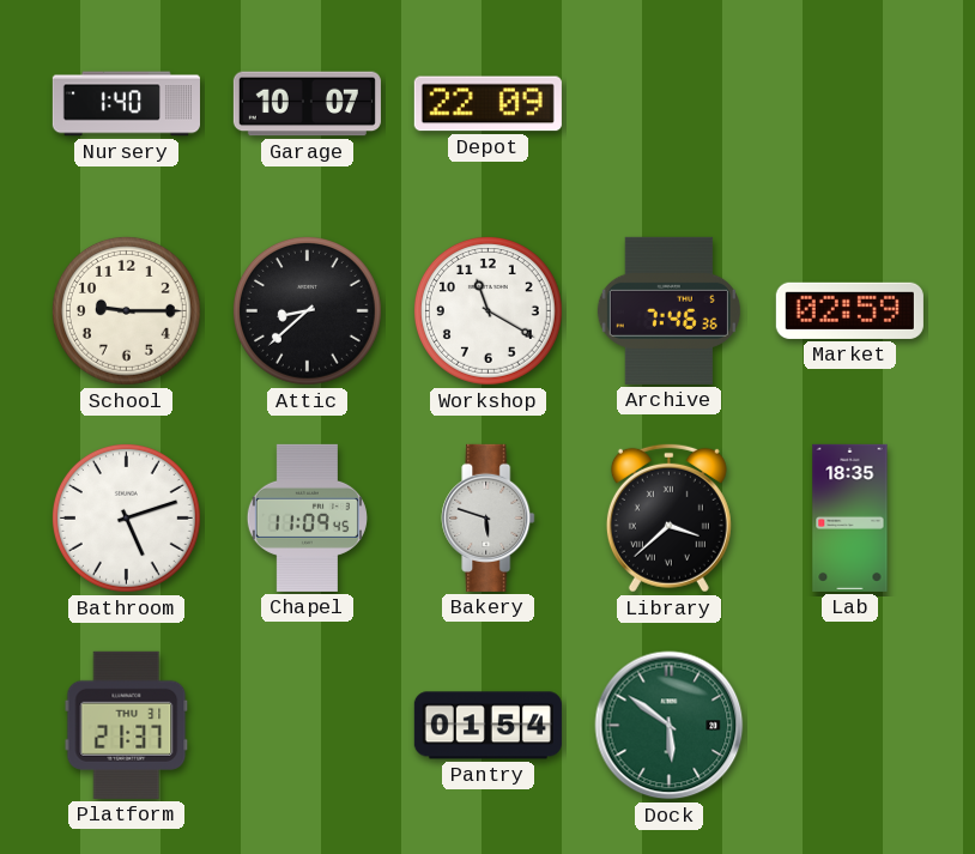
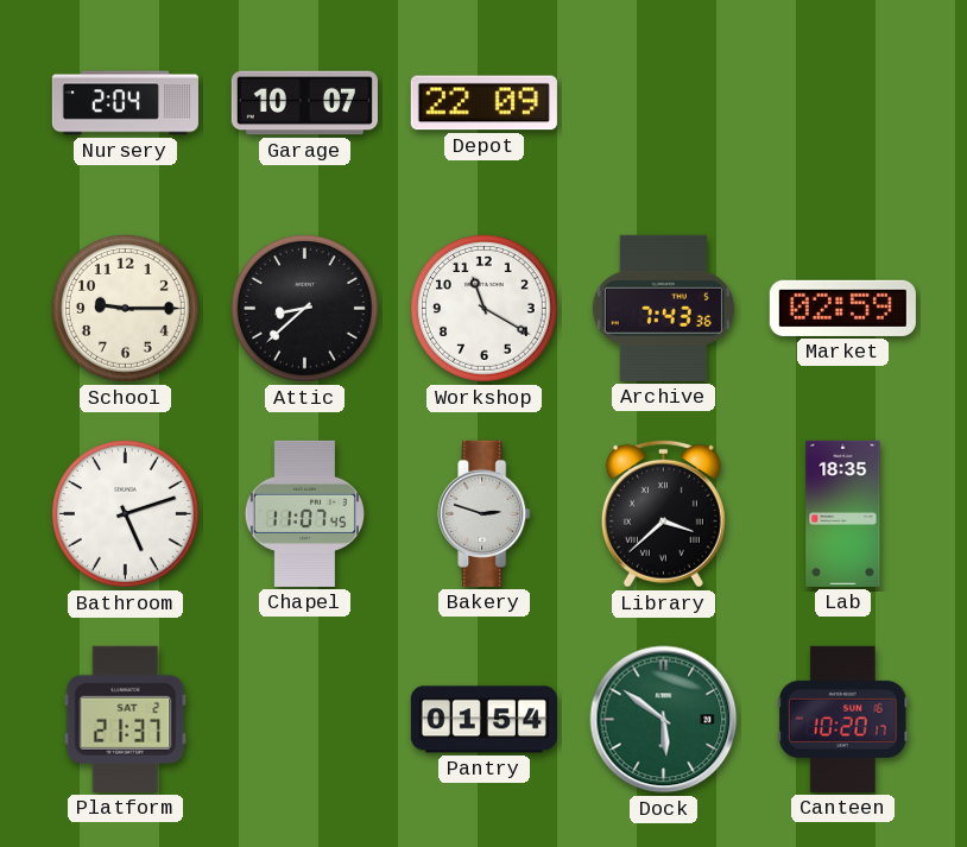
Nursery: 1:40 -> 2:04 (125, 103)
Archive: 7:46 -> 7:43 (663, 308)
Chapel: 11:09 -> 11:07 (304, 513)
Bakery: 5:48 -> 2:48 (485, 513)
Platform date: THU 31 -> SAT 2 (126, 719)
Canteen: none -> 10:20 (842, 719)
